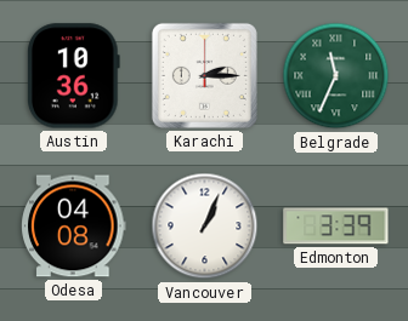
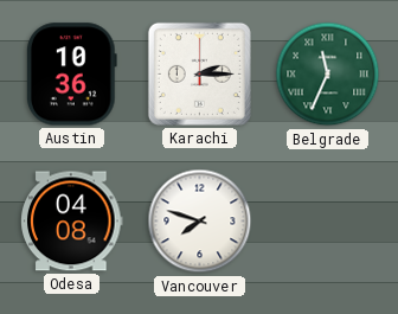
Vancouver: 1:04 -> 7:48 (200, 222)
Edmonton: 3:39 -> none (336, 227)
